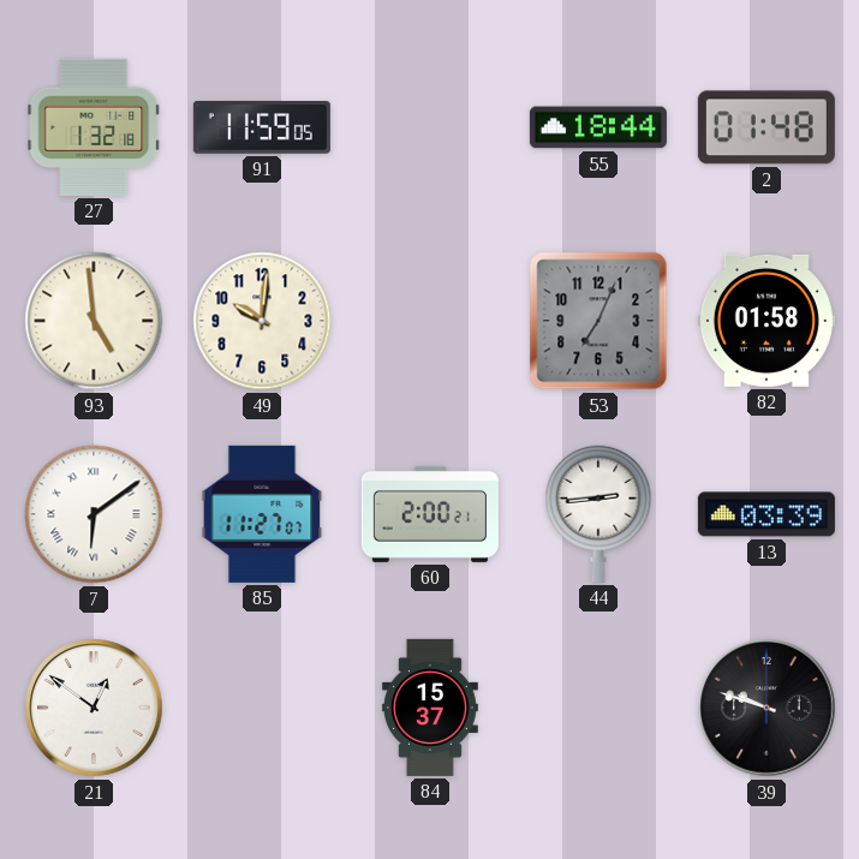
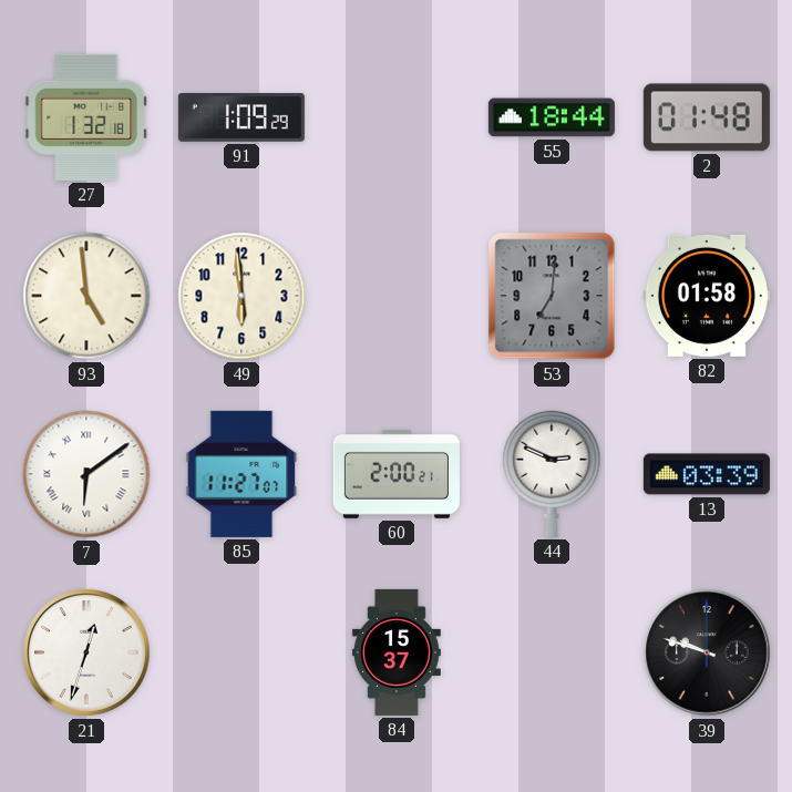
91: 11:59 -> 1:09 (241, 117)
49: 10:01 -> 5:59 (241, 296)
53: 7:04 -> 7:01 (552, 296)
44: 2:44 -> 2:49 (552, 474)
21: 12:51 -> 12:33 (86, 652)
